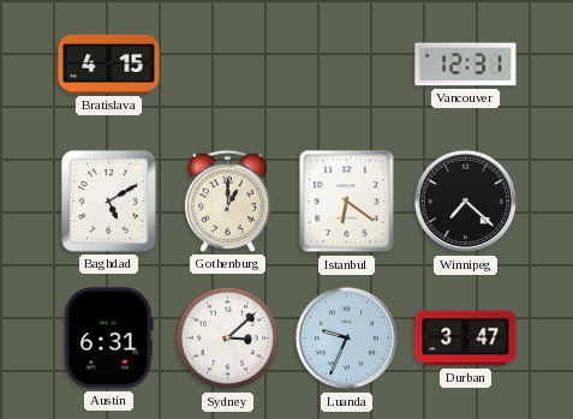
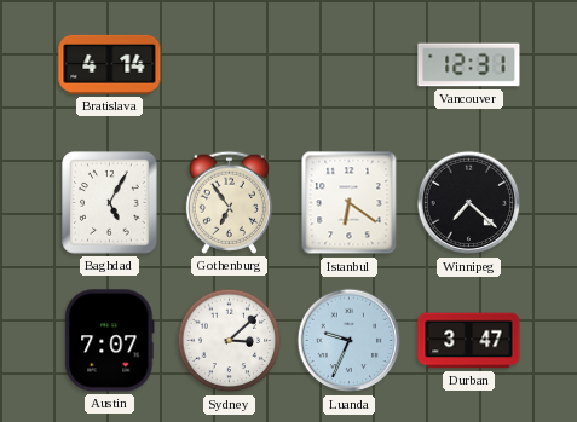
Bratislava: 4:15 -> 4:14 (110, 64)
Baghdad: 5:10 -> 5:05 (110, 203)
Gothenburg: 1:00 -> 6:54 (229, 202)
Austin: 6:31 -> 7:07 (110, 341)
